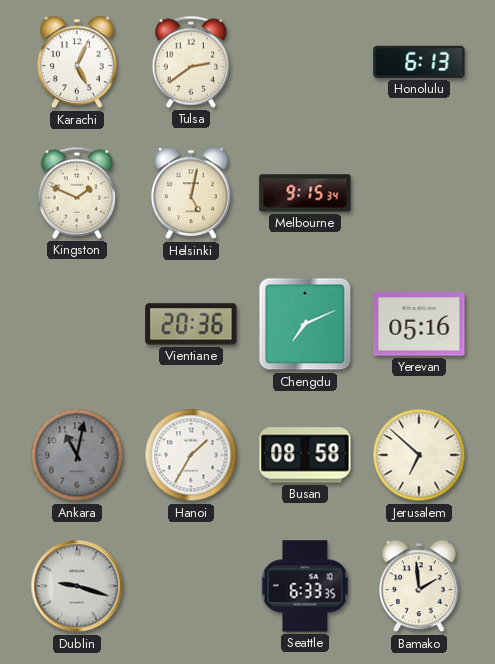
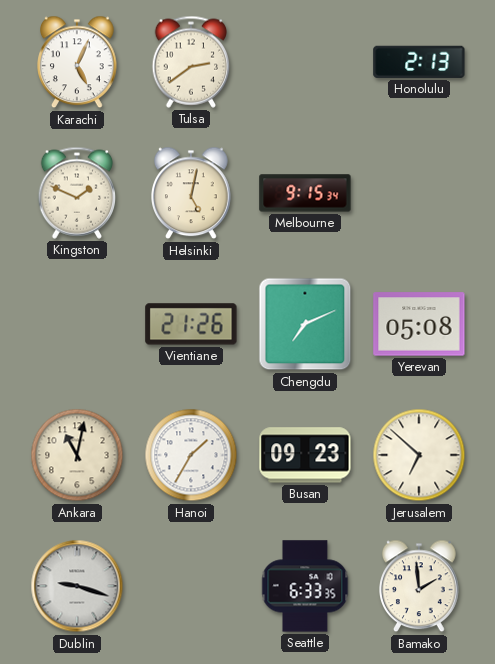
Honolulu: 6:13 -> 2:13 (419, 62)
Vientiane: 20:36 -> 21:26 (191, 324)
Yerevan: 05:16 -> 05:08 (419, 324)
Ankara dial: grey -> cream (77, 455)
Busan: 08:58 -> 09:23 (305, 455)
